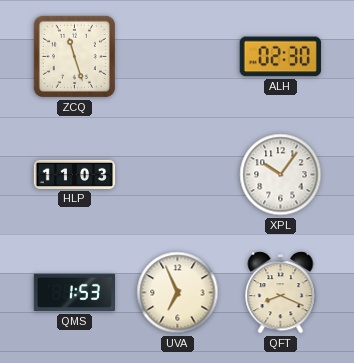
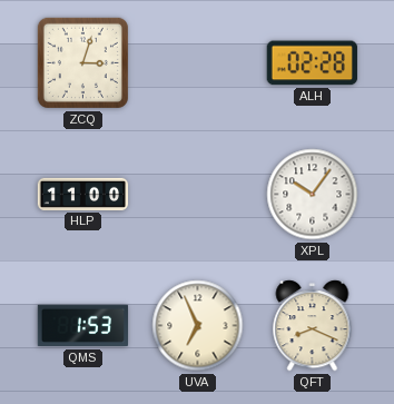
ZCQ: 11:27 -> 3:03 (82, 62)
ALH: 02:30 -> 02:28 (312, 63)
HLP: 11:03 -> 11:00 (83, 194)
